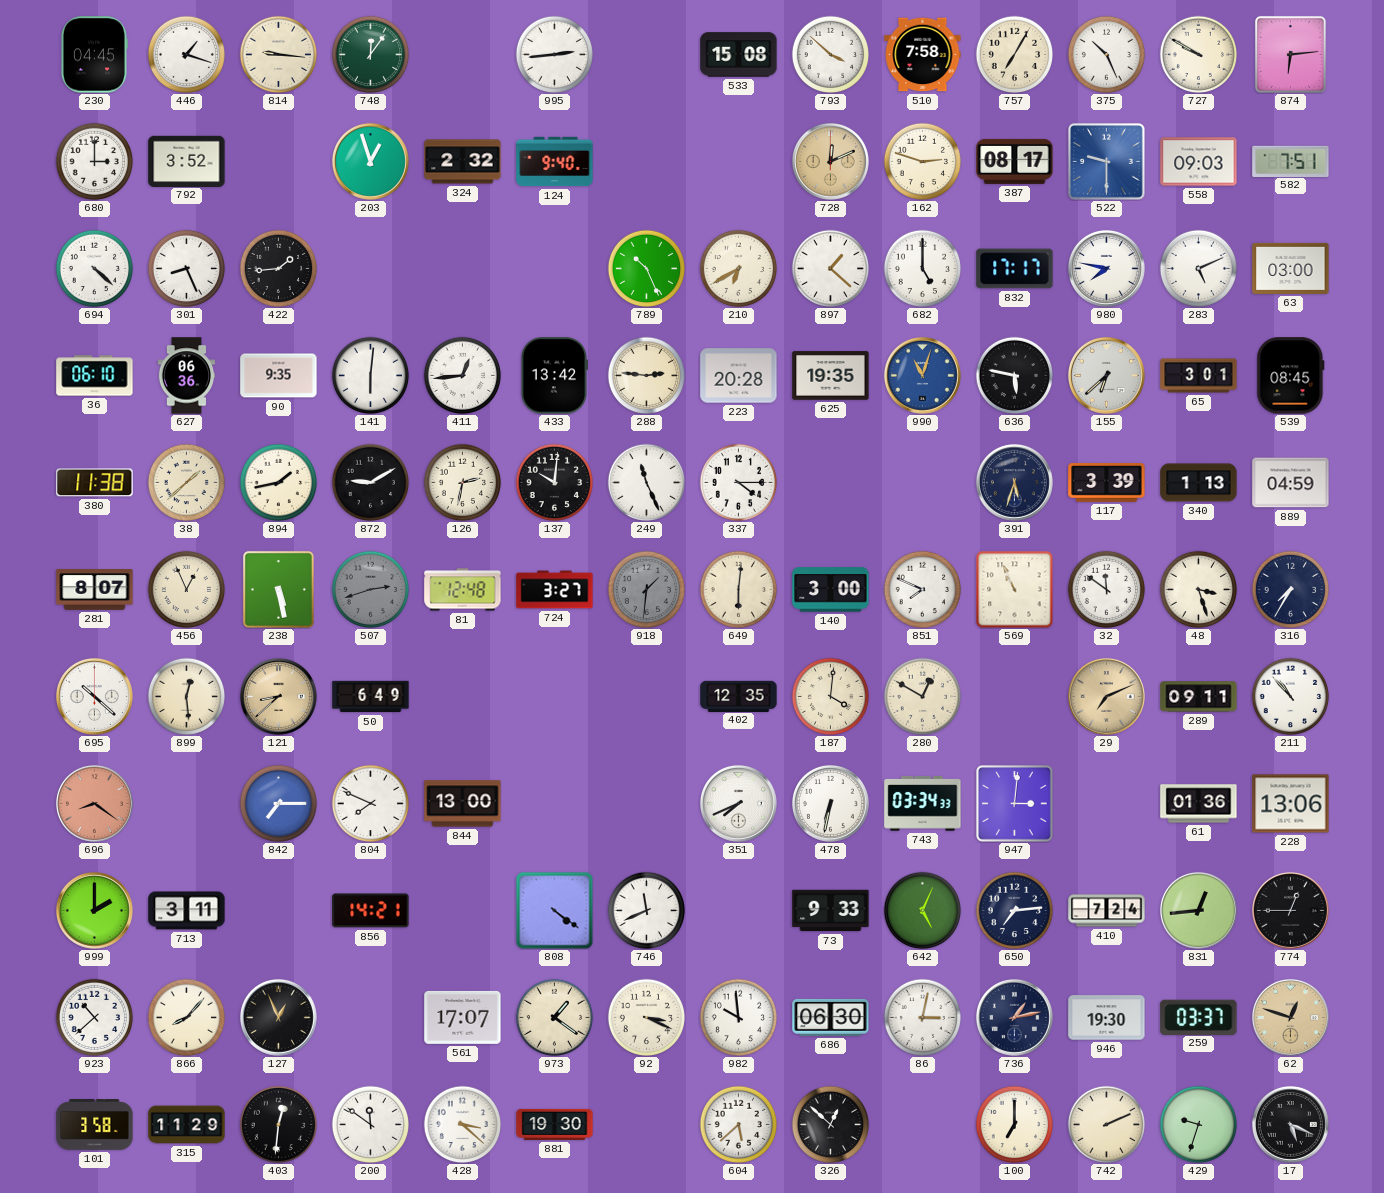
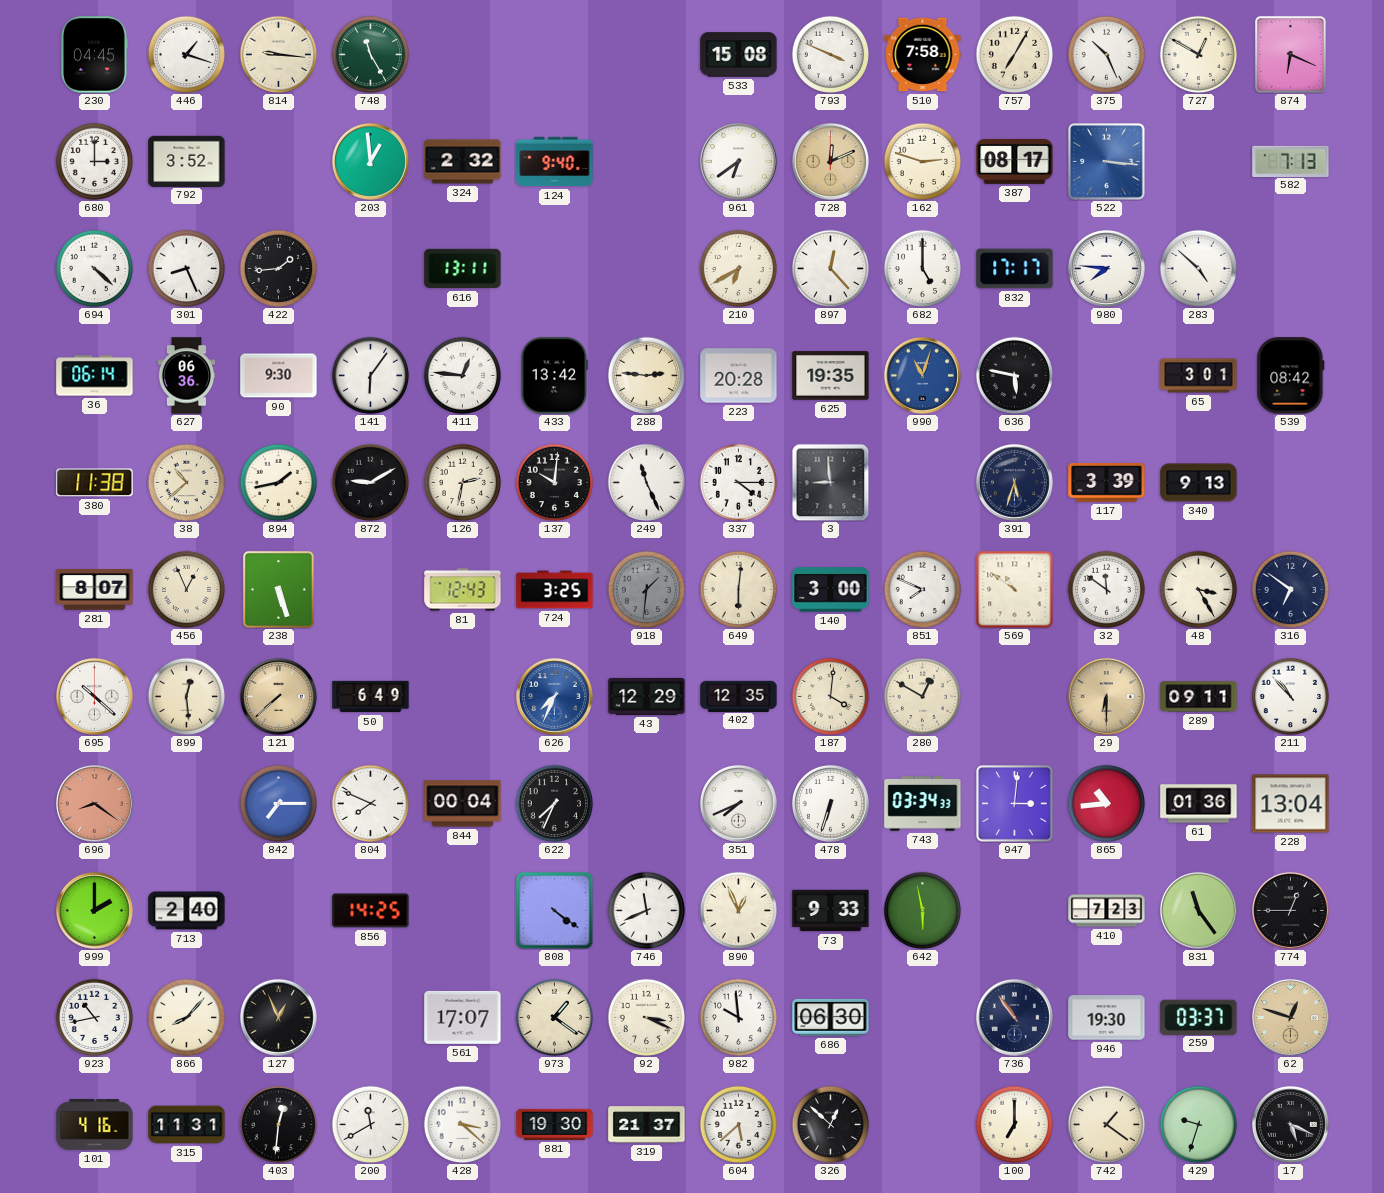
748: 12:06 -> 11:25 (370, 54)
995: 2:44 -> none (554, 54)
793: 3:52 -> 3:49 (830, 54)
727: 9:50 -> 12:50 (1198, 54)
874: 6:14 -> 6:19 (1290, 54)
203: 12:57 -> 12:59 (370, 161)
961: none -> 6:39 (738, 161)
522: 9:30 -> 3:16 (1107, 162)
558: 09:03 -> none (1199, 162)
582: 7:51 -> 7:13 (1291, 161)
616: none -> 13:11 (463, 269)
789: 10:26 -> none (646, 268)
897: 1:22 -> 12:23 (830, 268)
980: 7:47 -> 7:46 (1106, 268)
283: 5:11 -> 4:52 (1198, 268)
63: 03:00 -> none (1291, 268)
36: 06:10 -> 06:14 (95, 376)
90: 9:35 -> 9:30 (279, 376)
141: 6:01 -> 6:06 (370, 375)
411: 12:44 -> 12:46 (462, 375)
155: 6:38 -> none (1106, 375)
539: 08:45 -> 08:42 (1291, 376)
38: 1:38 -> 10:38 (186, 482)
3: none -> 8:59 (830, 482)
340: 1:13 -> 9:13 (1199, 483)
889: 04:59 -> none (1291, 483)
238: 5:28 -> 5:27 (278, 589)
507: 2:42 -> none (370, 589)
81: 12:48 -> 12:43 (463, 590)
724: 3:27 -> 3:25 (555, 590)
569: 10:56 -> 10:51 (1014, 589)
48: 3:27 -> 3:25 (1198, 589)
316: 7:35 -> 6:51 (1290, 589)
121: 8:38 -> 7:38 (278, 696)
626: none -> 7:34 (554, 696)
43: none -> 12:29 (647, 696)
29: 7:11 -> 6:30 (1106, 696)
844: 13:00 -> 00:04 (463, 804)
622: none -> 7:34 (554, 803)
478: 6:32 -> 6:33 (830, 803)
865: none -> 10:44 (1106, 803)
228: 13:06 -> 13:04 (1291, 804)
713: 3:11 -> 2:40 (187, 911)
856: 14:21 -> 14:25 (371, 911)
890: none -> 12:56 (738, 910)
642: 5:04 -> 5:58 (922, 910)
650: 7:14 -> none (1014, 910)
410: 7:24 -> 7:23 (1107, 911)
831: 12:44 -> 11:24 (1198, 910)
923: 10:38 -> 10:43 (94, 1017)
86: 3:02 -> none (922, 1017)
736: 1:13 -> 10:54 (1014, 1017)
101: 3:58 -> 4:16 (95, 1125)
315: 11:29 -> 11:31 (187, 1125)
200: 11:51 -> 11:40 (370, 1124)
319: none -> 21:37 (647, 1125)
742: 2:11 -> 1:21 (1106, 1124)
